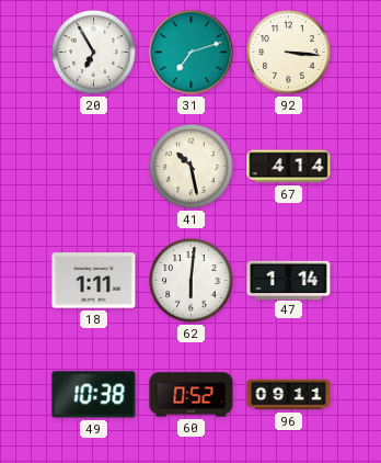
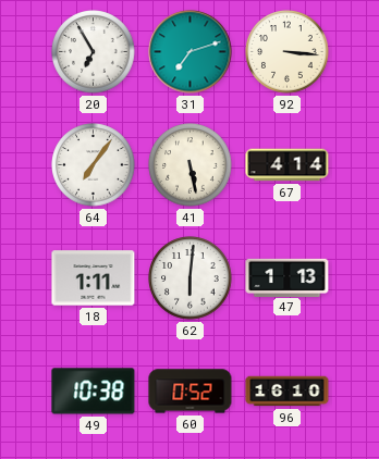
64: none -> 7:06 (94, 165)
41: 10:28 -> 5:28 (191, 165)
47: 1:14 -> 1:13 (288, 277)
96: 09:11 -> 16:10 (288, 392)
